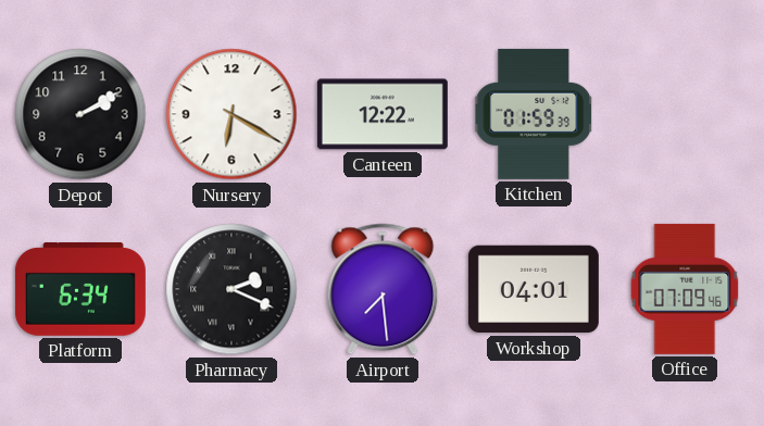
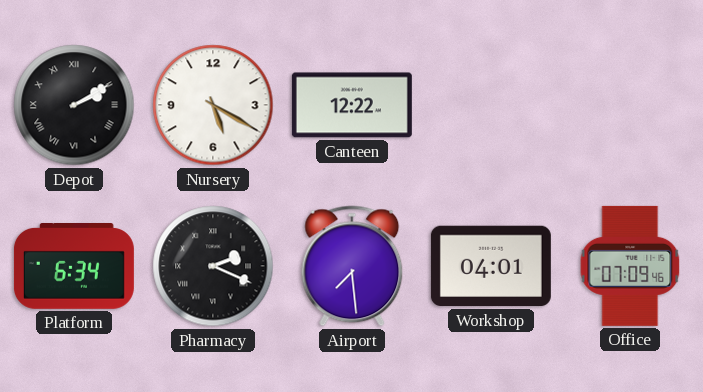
Depot numerals: Arabic -> Roman (74, 105)
Nursery: 6:20 -> 5:20 (213, 105)
Kitchen: 01:59 -> none (534, 114)
